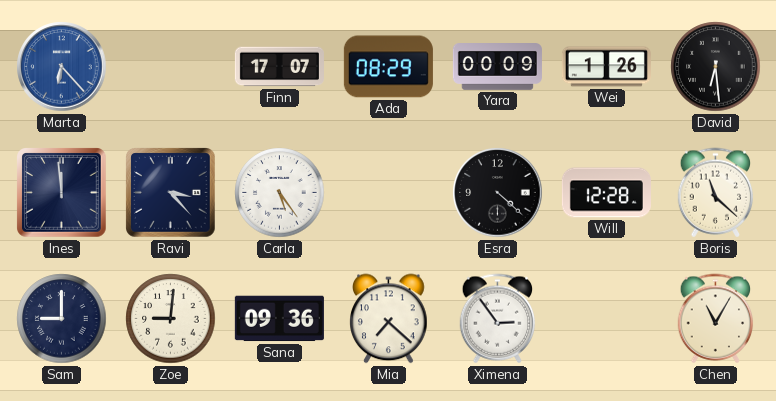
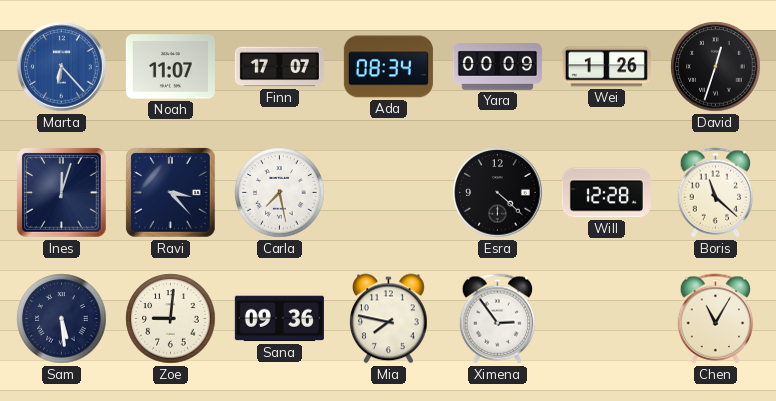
Noah: none -> 11:07 (170, 67)
Ada: 08:29 -> 08:34 (388, 67)
David: 6:29 -> 12:33 (716, 67)
Ines: 11:59 -> 12:03 (62, 193)
Carla: 5:24 -> 7:28 (280, 193)
Sam: 9:00 -> 5:29 (62, 319)
Mia: 7:22 -> 7:47 (389, 319)
